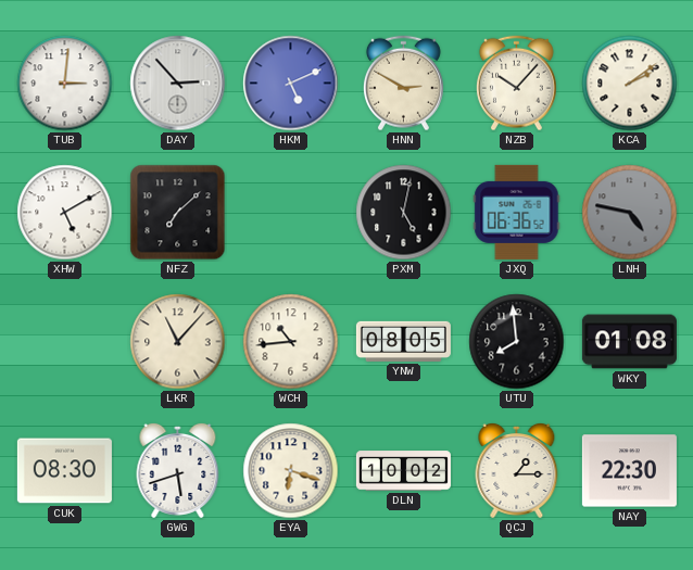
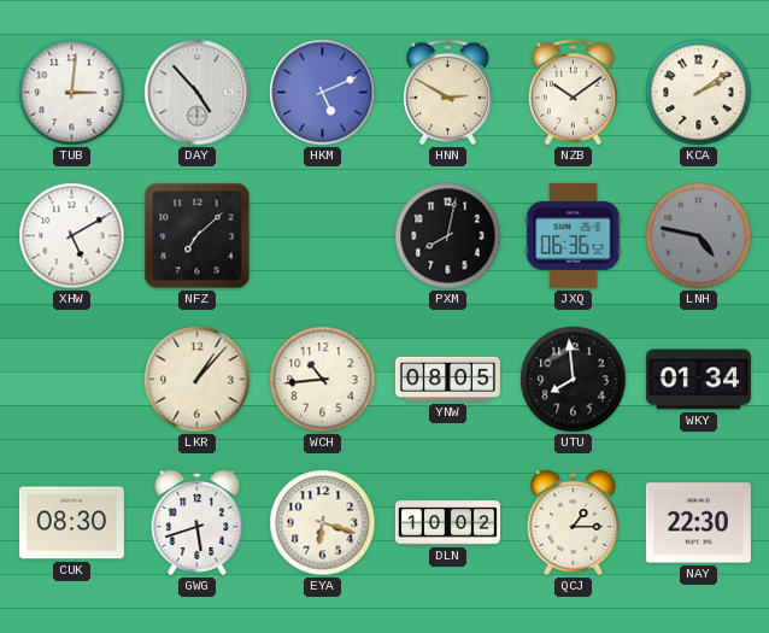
DAY: 2:53 -> 4:53 (198, 93)
NZB: 10:07 -> 10:09 (573, 93)
PXM: 5:02 -> 8:02 (448, 236)
LKR: 11:07 -> 1:07 (198, 380)
WKY: 01:08 -> 01:34 (698, 380)
